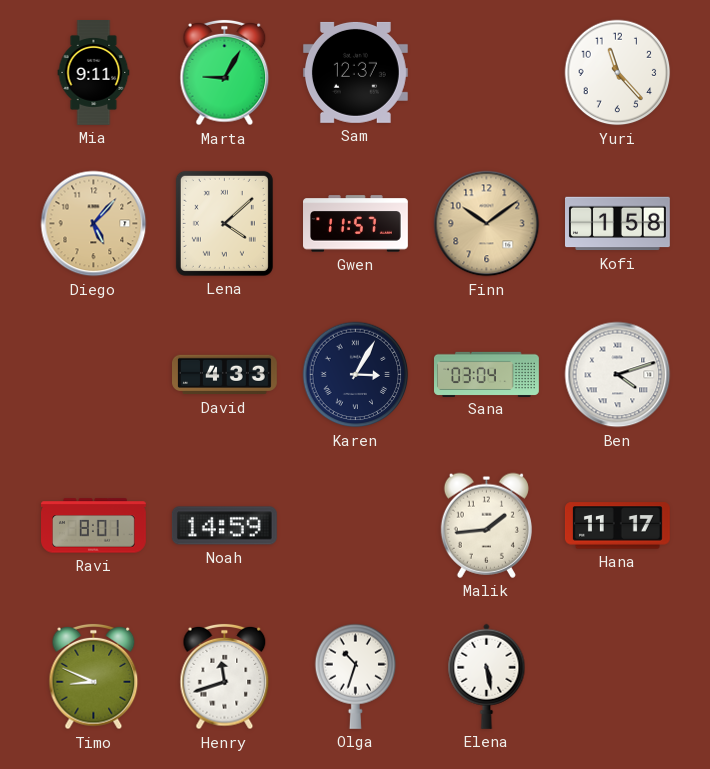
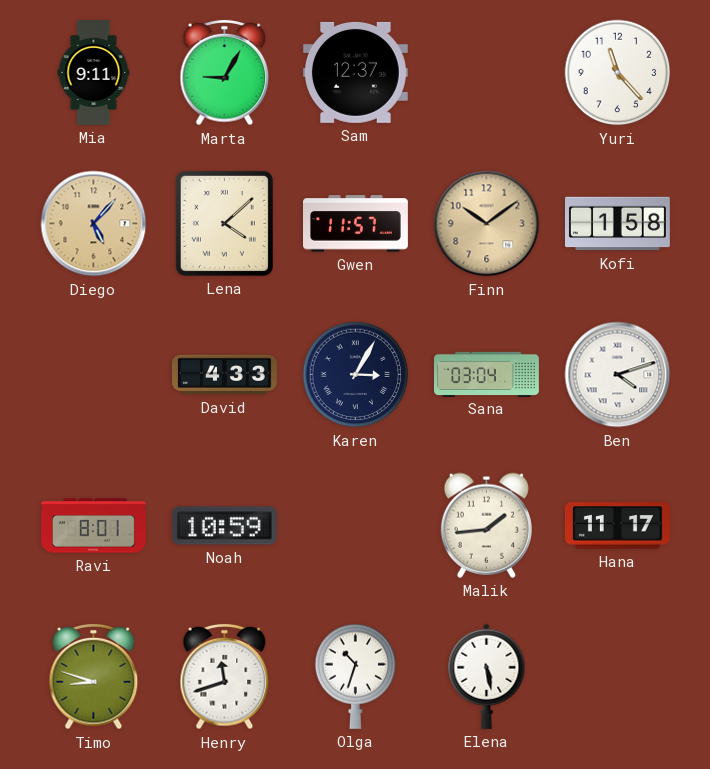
Noah: 14:59 -> 10:59 (224, 526)
Timo: 8:49 -> 8:48 (94, 677)
